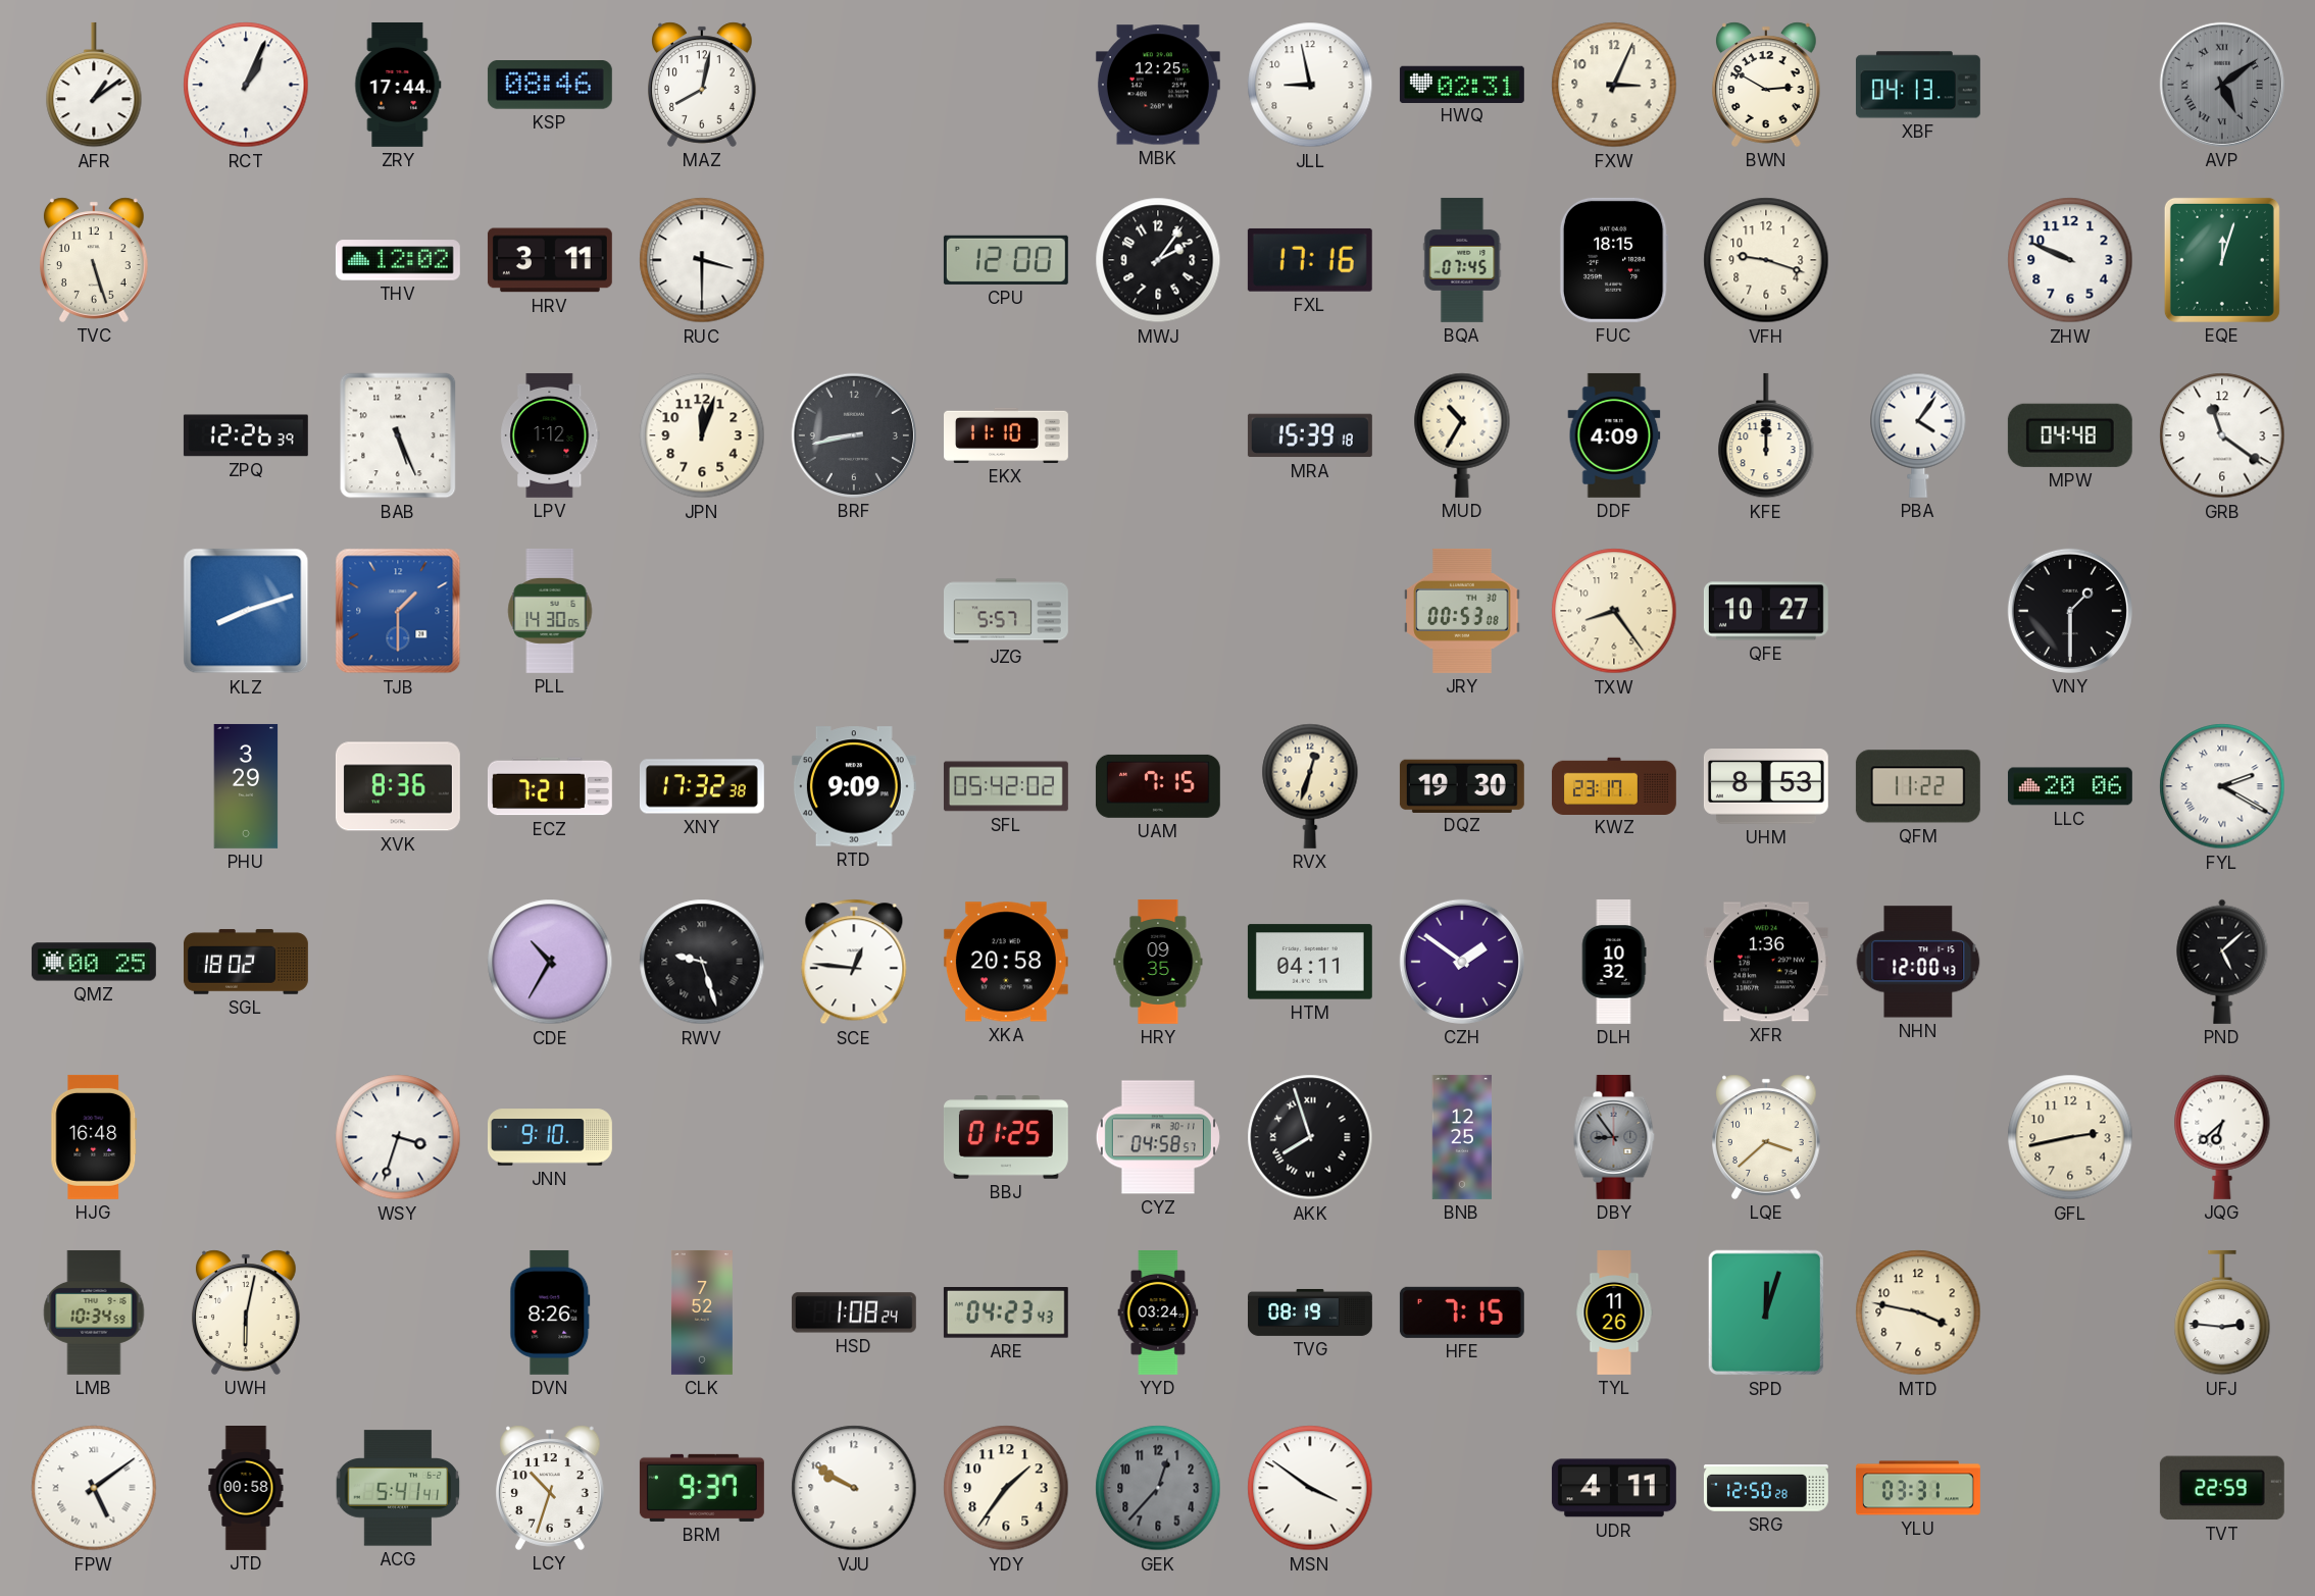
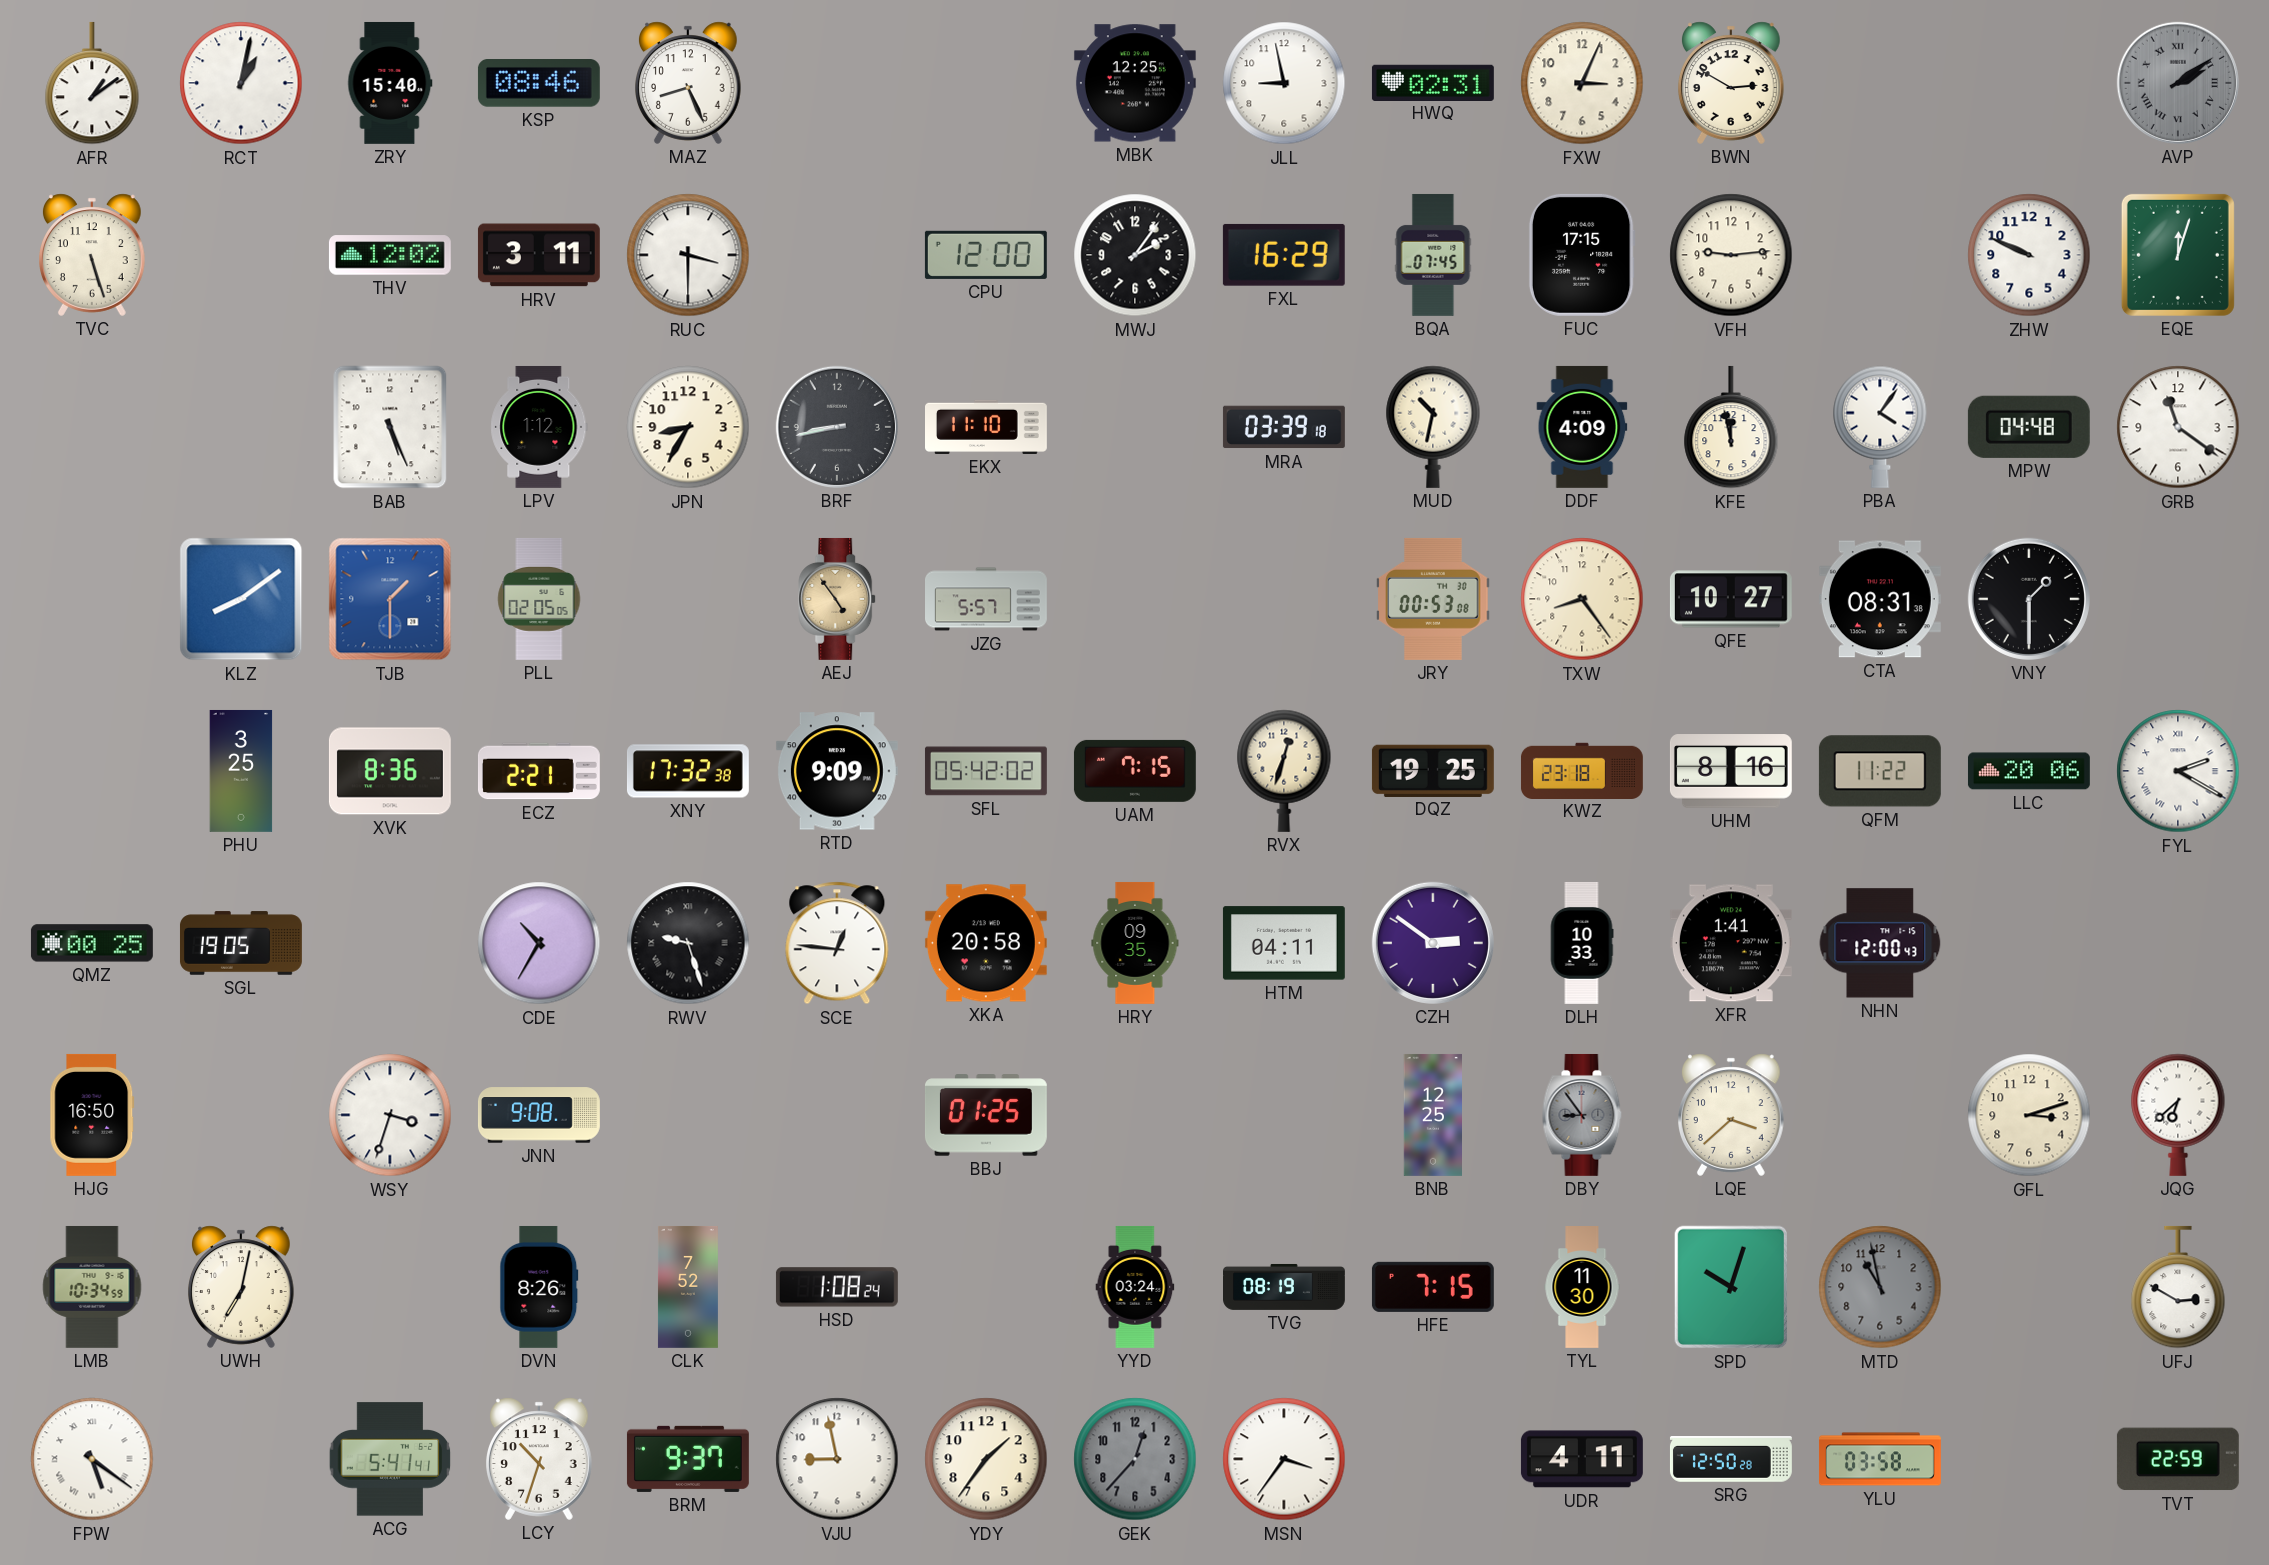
RCT: 1:04 -> 1:02 (241, 83)
ZRY: 17:44 -> 15:40 (390, 83)
MAZ: 8:02 -> 8:26 (689, 83)
XBF: 04:13 -> none (1918, 85)
AVP: 5:09 -> 2:09 (2178, 83)
FXL: 17:16 -> 16:29 (1284, 255)
FUC: 18:15 -> 17:15 (1582, 255)
VFH: 9:18 -> 9:14 (1731, 255)
ZPQ: 12:26 -> none (246, 435)
JPN: 12:03 -> 8:35 (688, 427)
MRA: 15:39 -> 03:39 (1284, 427)
MUD: 10:35 -> 10:32 (1433, 427)
KFE: 12:00 -> 11:58 (1731, 427)
KLZ: 8:12 -> 8:09 (241, 599)
PLL: 14:30 -> 02:05 (539, 599)
AEJ: none -> 4:54 (838, 599)
CTA: none -> 08:31 (1880, 599)
PHU: 3:29 -> 3:25 (241, 771)
ECZ: 7:21 -> 2:21 (539, 771)
DQZ: 19:30 -> 19:25 (1433, 770)
KWZ: 23:17 -> 23:18 (1582, 770)
UHM: 8:53 -> 8:16 (1731, 771)
SGL: 18:02 -> 19:05 (241, 943)
CZH: 1:51 -> 2:51 (1433, 943)
DLH: 10:32 -> 10:33 (1582, 943)
XFR: 1:36 -> 1:41 (1731, 943)
PND: 5:08 -> none (2222, 962)
HJG: 16:48 -> 16:50 (92, 1115)
JNN: 9:10 -> 9:08 (539, 1115)
CYZ: 04:58 -> none (1158, 1137)
AKK: 7:57 -> none (1310, 1137)
GFL: 2:43 -> 3:12 (2029, 1115)
UWH: 6:02 -> 7:02 (242, 1287)
ARE: 04:23 -> none (1006, 1314)
TYL: 11:26 -> 11:30 (1582, 1288)
SPD: 12:03 -> 10:03 (1730, 1287)
MTD: 3:47 -> 10:58 (1880, 1287)
MTD dial: cream -> grey (1880, 1287)
UFJ: 2:46 -> 2:50 (2178, 1287)
FPW: 5:09 -> 5:21 (92, 1459)
JTD: 00:58 -> none (246, 1489)
VJU: 9:50 -> 8:58 (837, 1459)
MSN: 3:51 -> 3:36 (1284, 1459)
YLU: 03:31 -> 03:58 (1880, 1459)
